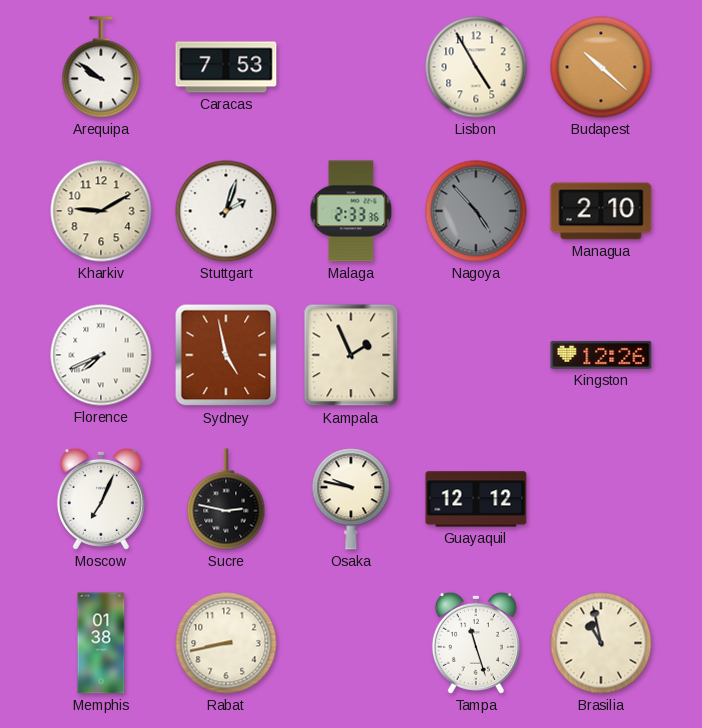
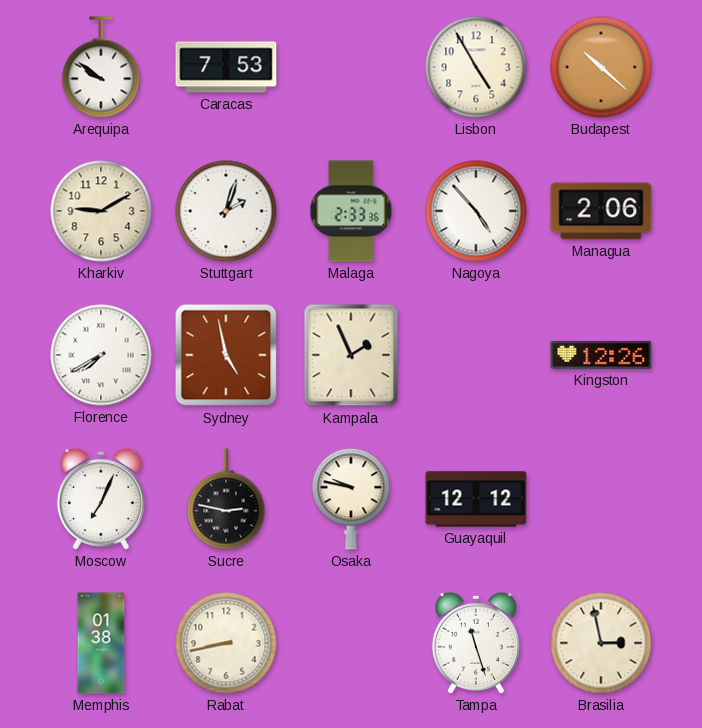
Nagoya dial: grey -> white (476, 211)
Managua: 2:10 -> 2:06 (601, 211)
Florence: 7:41 -> 7:40 (101, 355)
Brasilia: 10:58 -> 2:58 (601, 643)
